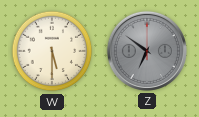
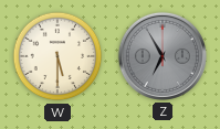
Z: 6:51 -> 6:55 (163, 56)
